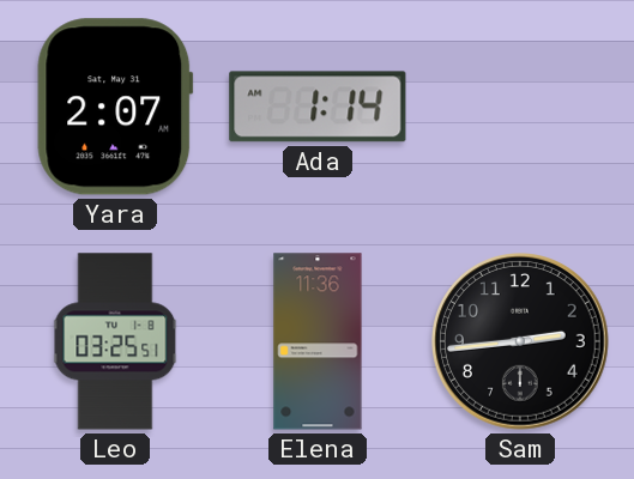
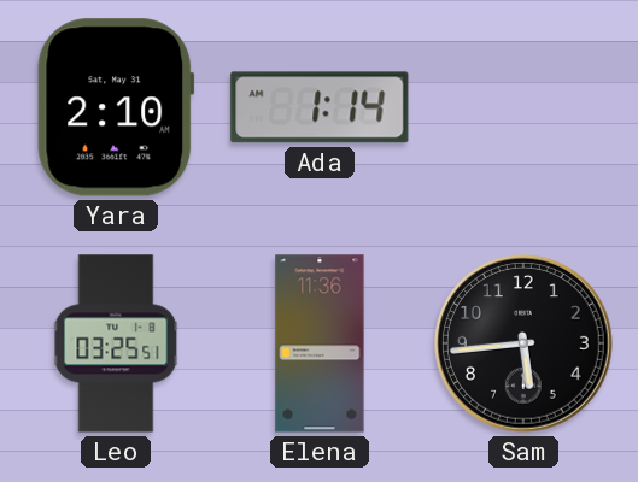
Yara: 2:07 -> 2:10 (116, 107)
Sam: 2:44 -> 5:44 (525, 345)
